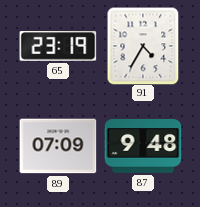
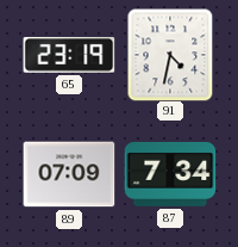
91: 4:35 -> 4:32 (170, 55)
87: 9:48 -> 7:34 (170, 174)
